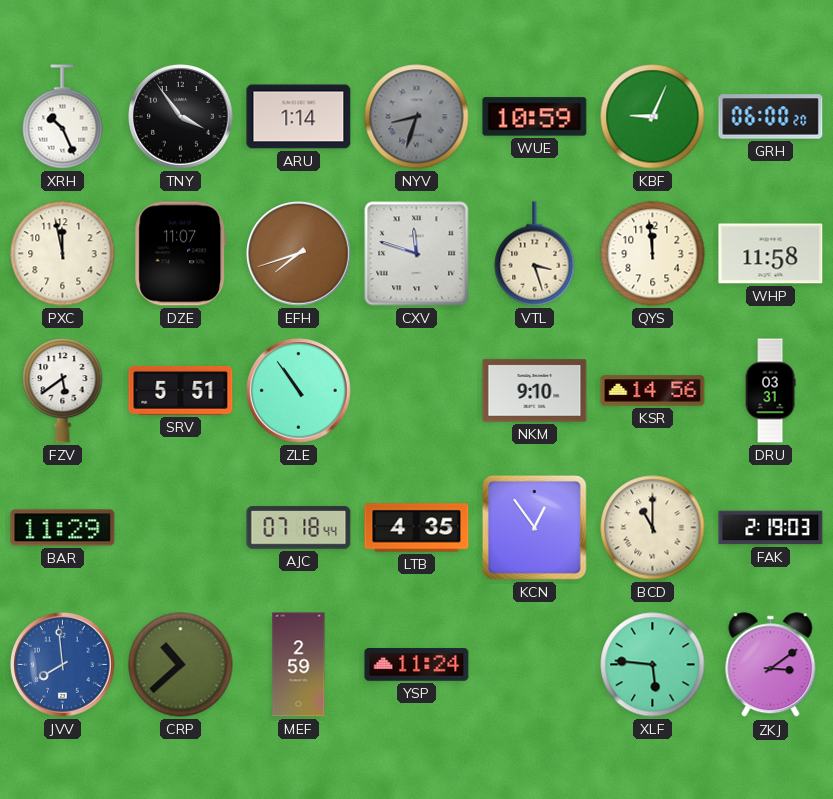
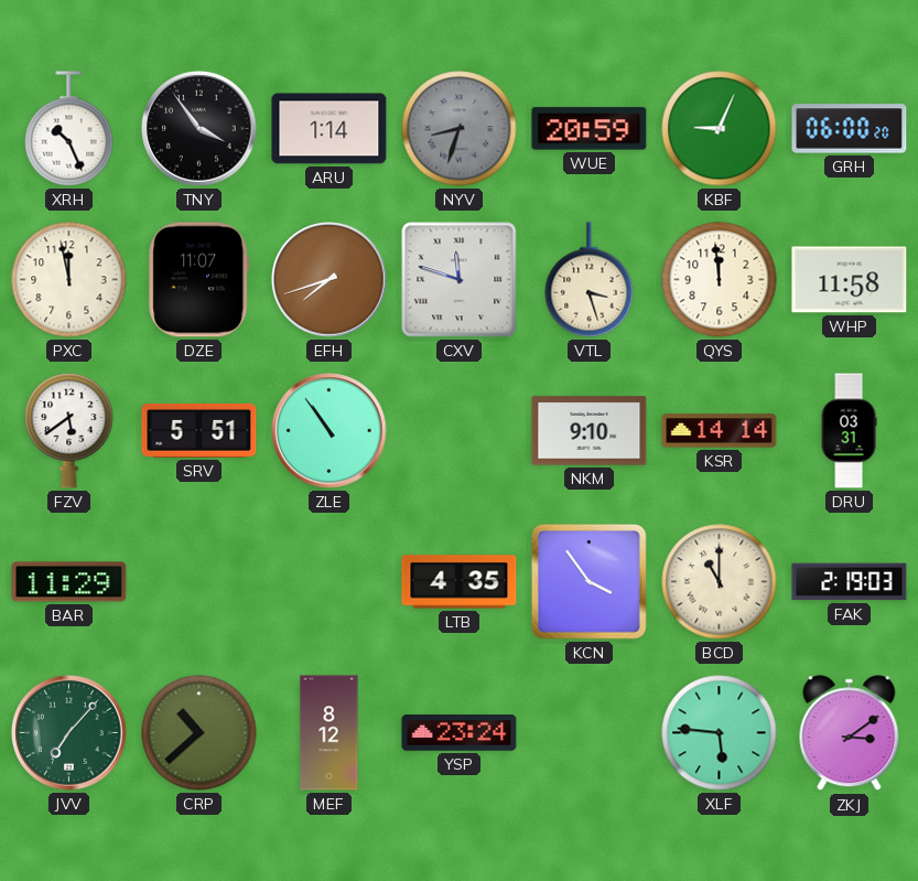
WUE: 10:59 -> 20:59 (590, 129)
KSR: 14:56 -> 14:14 (720, 431)
AJC: 07:18 -> none (299, 528)
KCN: 12:54 -> 3:54 (588, 581)
JVV: 7:59 -> 7:07 (69, 733)
JVV dial: blue -> green (69, 733)
MEF: 2:59 -> 8:12 (330, 733)
YSP: 11:24 -> 23:24 (460, 733)
